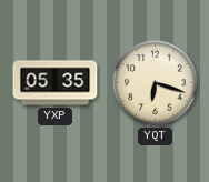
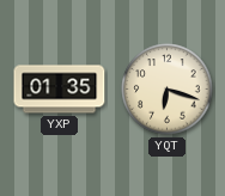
YXP: 05:35 -> 01:35 (60, 90)
